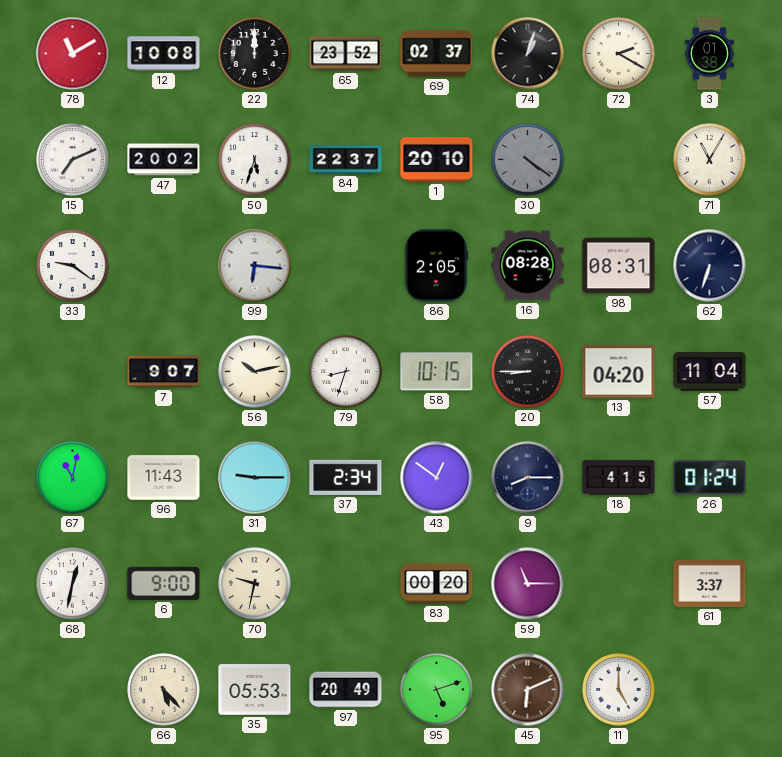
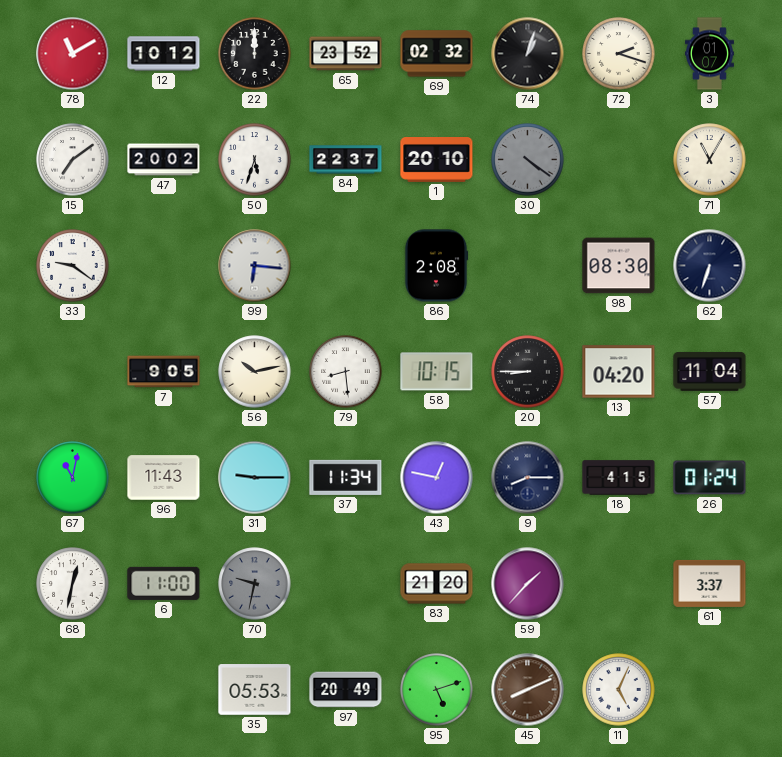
12: 10:08 -> 10:12 (164, 54)
69: 02:37 -> 02:32 (437, 54)
72: 2:20 -> 2:18 (619, 54)
3: 01:38 -> 01:07 (709, 54)
15: 7:11 -> 7:09 (73, 160)
86: 2:05 -> 2:08 (436, 266)
16: 08:28 -> none (528, 266)
98: 08:31 -> 08:30 (619, 266)
7: 9:07 -> 9:05 (164, 372)
79: 8:33 -> 8:29 (346, 372)
37: 2:34 -> 11:34 (346, 477)
43: 12:51 -> 12:47 (437, 478)
6: 9:00 -> 11:00 (164, 583)
70 dial: cream -> grey (255, 584)
83: 00:20 -> 21:20 (437, 584)
59: 11:15 -> 1:37 (528, 584)
66: 5:23 -> none (164, 690)
45: 6:11 -> 8:11 (528, 690)
11: 5:00 -> 5:04 (619, 690)
